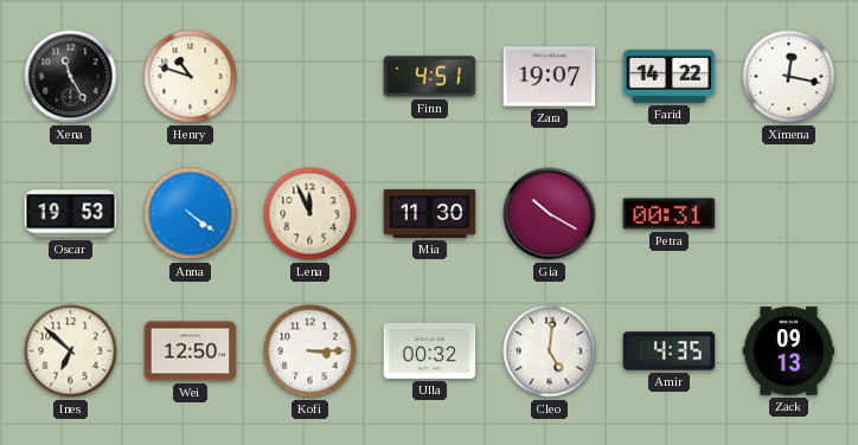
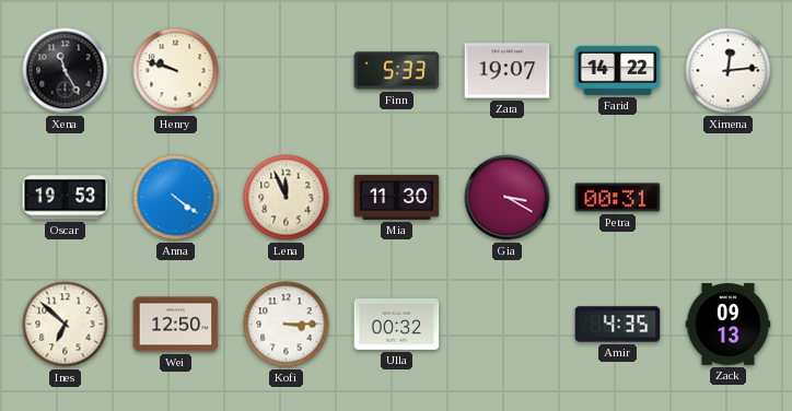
Henry: 10:48 -> 9:48 (176, 71)
Finn: 4:51 -> 5:33 (397, 71)
Ximena: 12:17 -> 12:14 (729, 71)
Gia: 10:20 -> 3:20 (508, 198)
Cleo: 5:01 -> none (550, 352)
